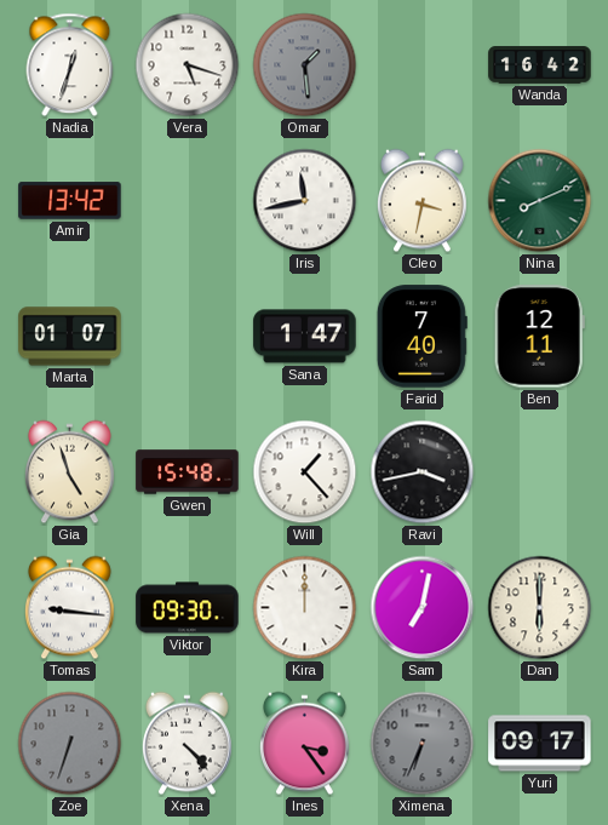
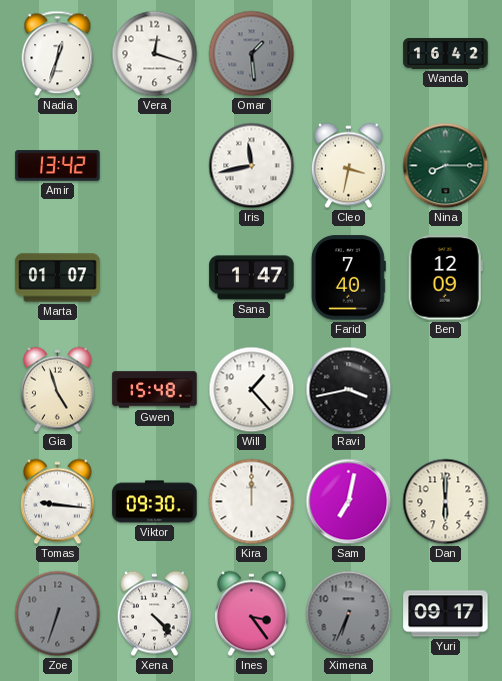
Vera: 5:18 -> 12:18 (155, 54)
Nina: 8:11 -> 8:15 (446, 166)
Ben: 12:11 -> 12:09 (445, 278)
